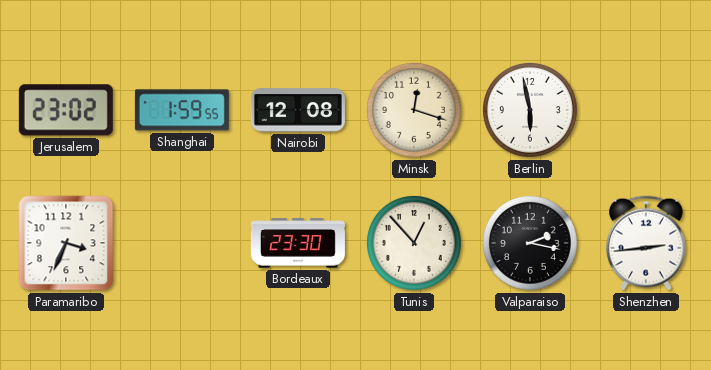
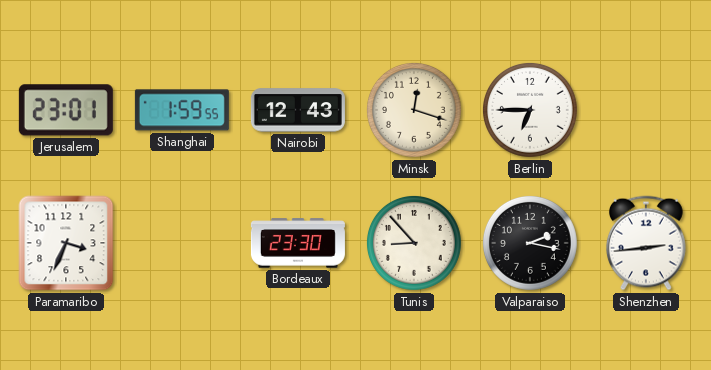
Jerusalem: 23:02 -> 23:01 (66, 110)
Nairobi: 12:08 -> 12:43 (298, 110)
Berlin: 5:58 -> 6:45 (530, 110)
Tunis: 12:53 -> 8:53 (414, 243)
